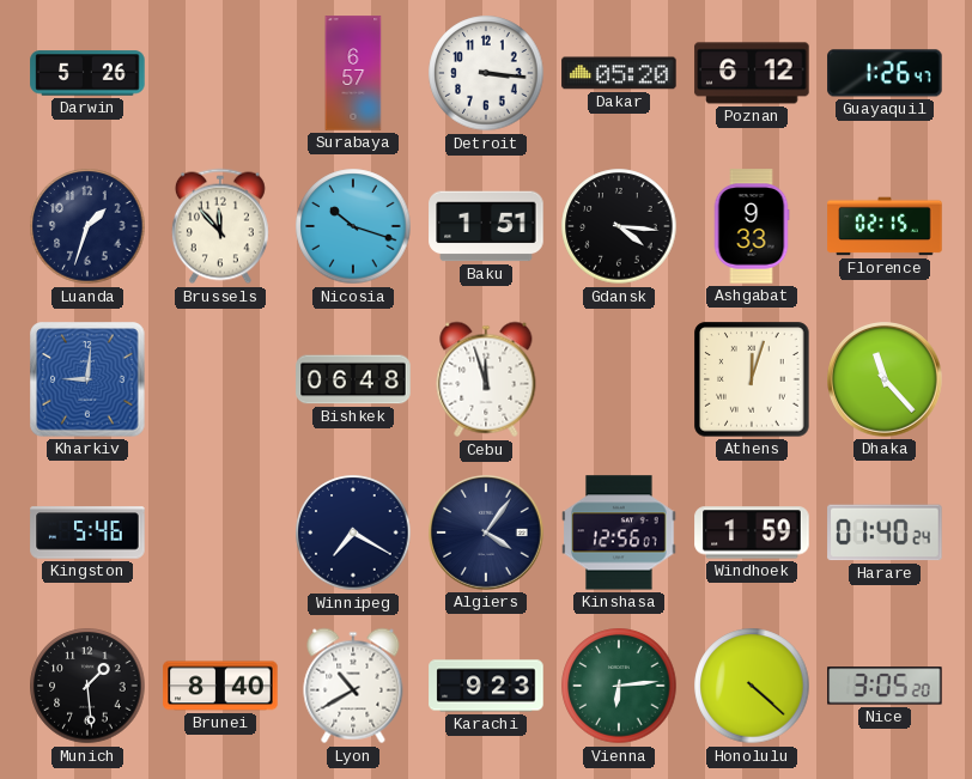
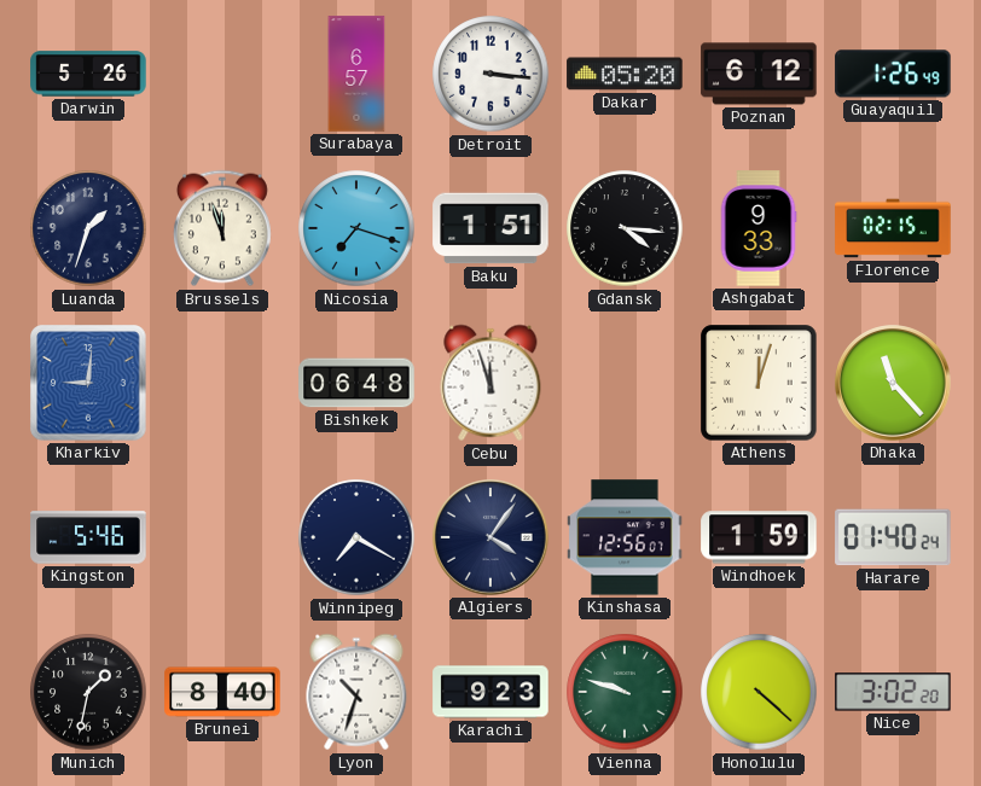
Guayaquil: 1:26:47 -> 1:26:49 (893, 74)
Brussels: 11:53 -> 11:57 (222, 228)
Nicosia: 10:18 -> 7:18 (356, 228)
Munich: 1:29 -> 1:32 (88, 692)
Lyon: 10:40 -> 10:33 (356, 692)
Vienna: 6:14 -> 9:48 (625, 692)
Nice: 3:05 -> 3:02 (893, 692)
